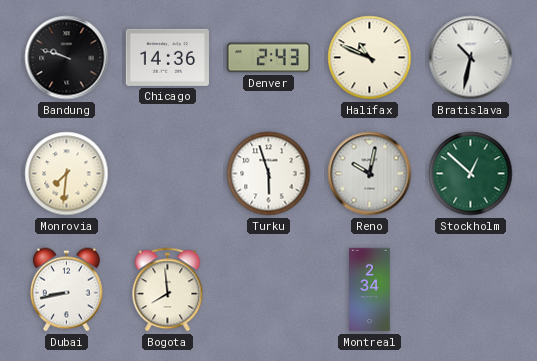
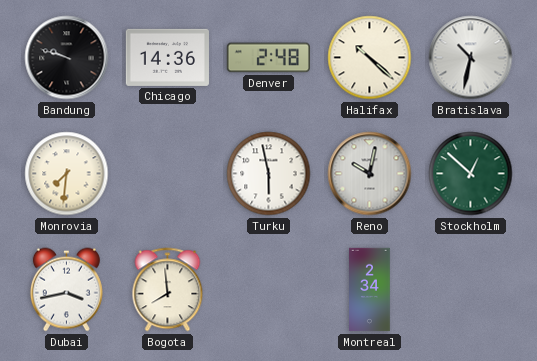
Denver: 2:43 -> 2:48 (268, 58)
Halifax: 10:49 -> 10:22 (370, 58)
Turku: 5:57 -> 5:58 (269, 174)
Dubai: 8:43 -> 3:43 (66, 290)
